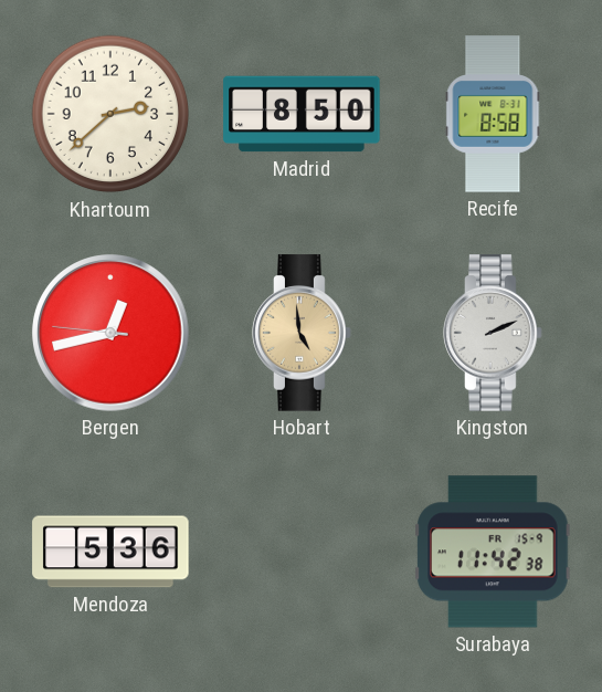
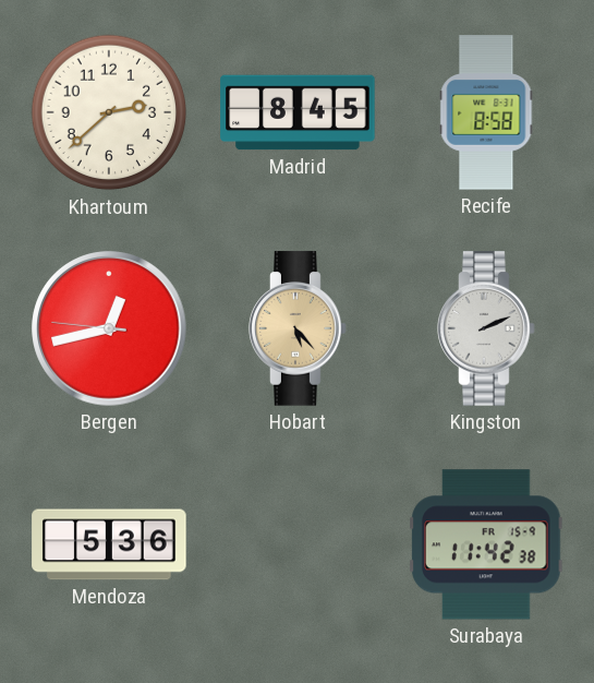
Madrid: 8:50 -> 8:45 (298, 112)
Hobart: 4:59 -> 5:23 (298, 328)
